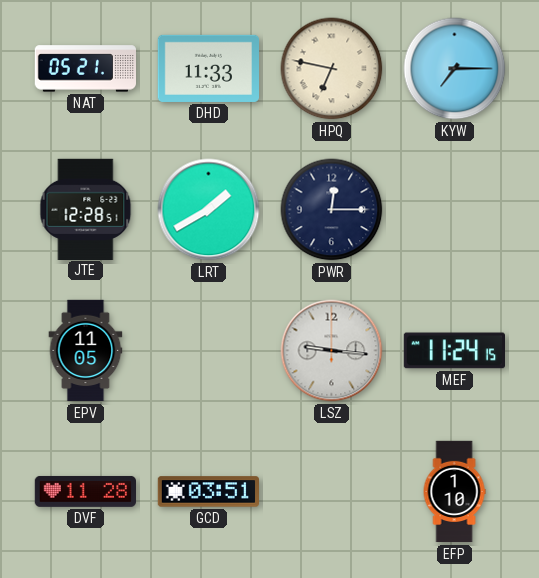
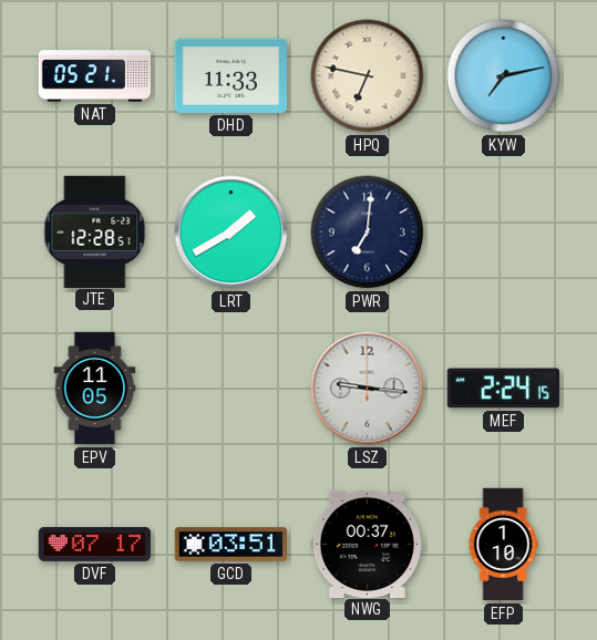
KYW: 7:15 -> 7:13 (504, 76)
PWR: 12:15 -> 7:01 (368, 233)
MEF: 11:24 -> 2:24 (503, 389)
DVF: 11:28 -> 07:17 (94, 544)
NWG: none -> 00:37 (367, 544)
